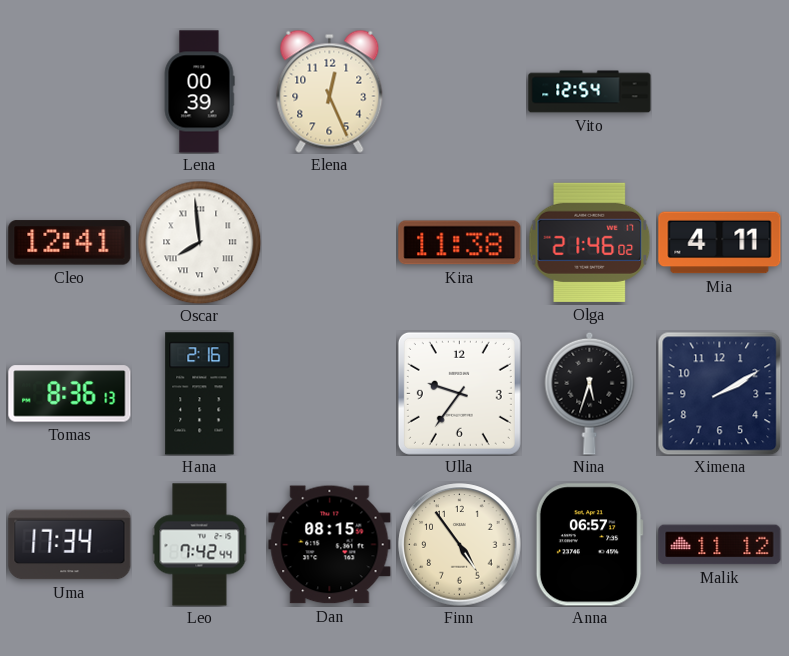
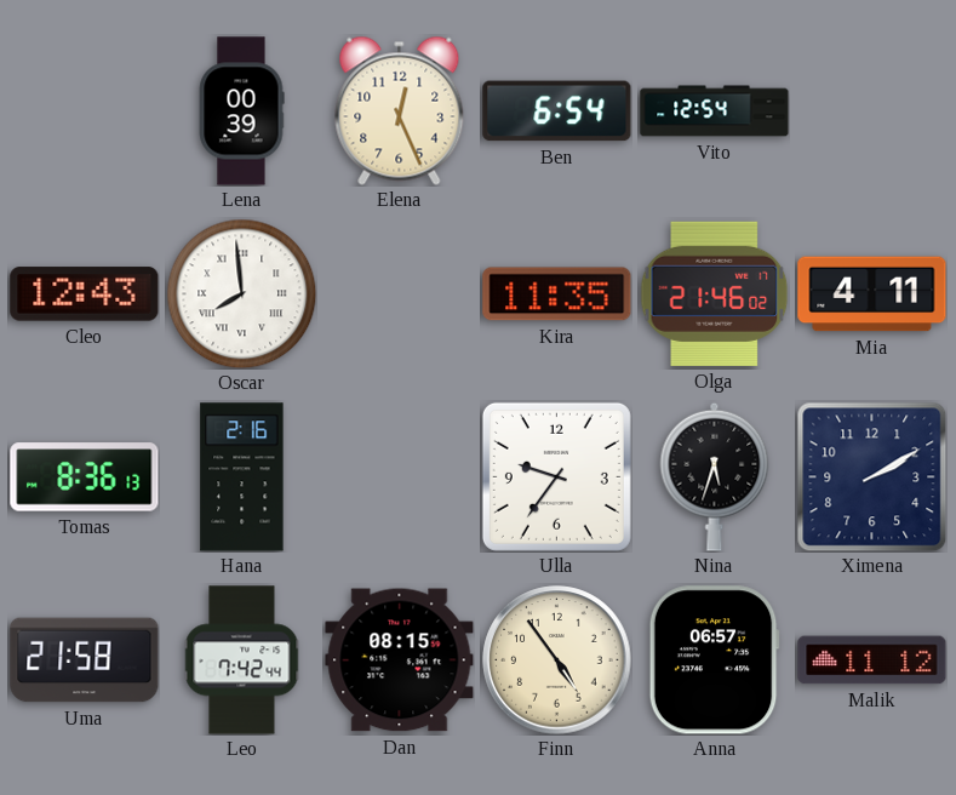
Ben: none -> 6:54 (557, 111)
Cleo: 12:41 -> 12:43 (85, 294)
Kira: 11:38 -> 11:35 (557, 294)
Uma: 17:34 -> 21:58 (85, 660)
